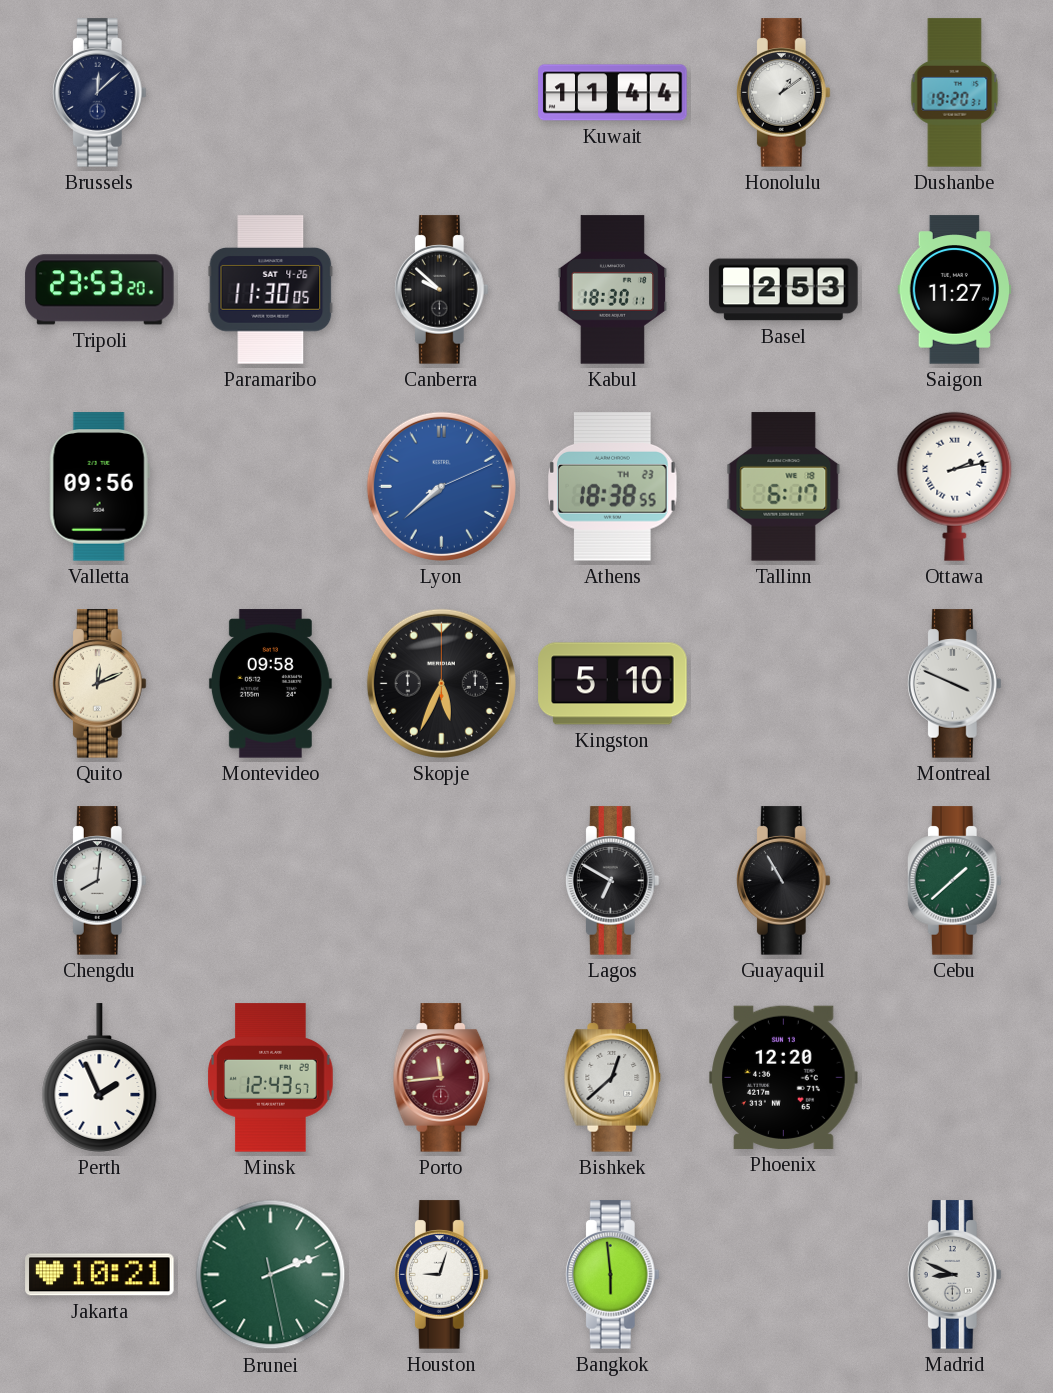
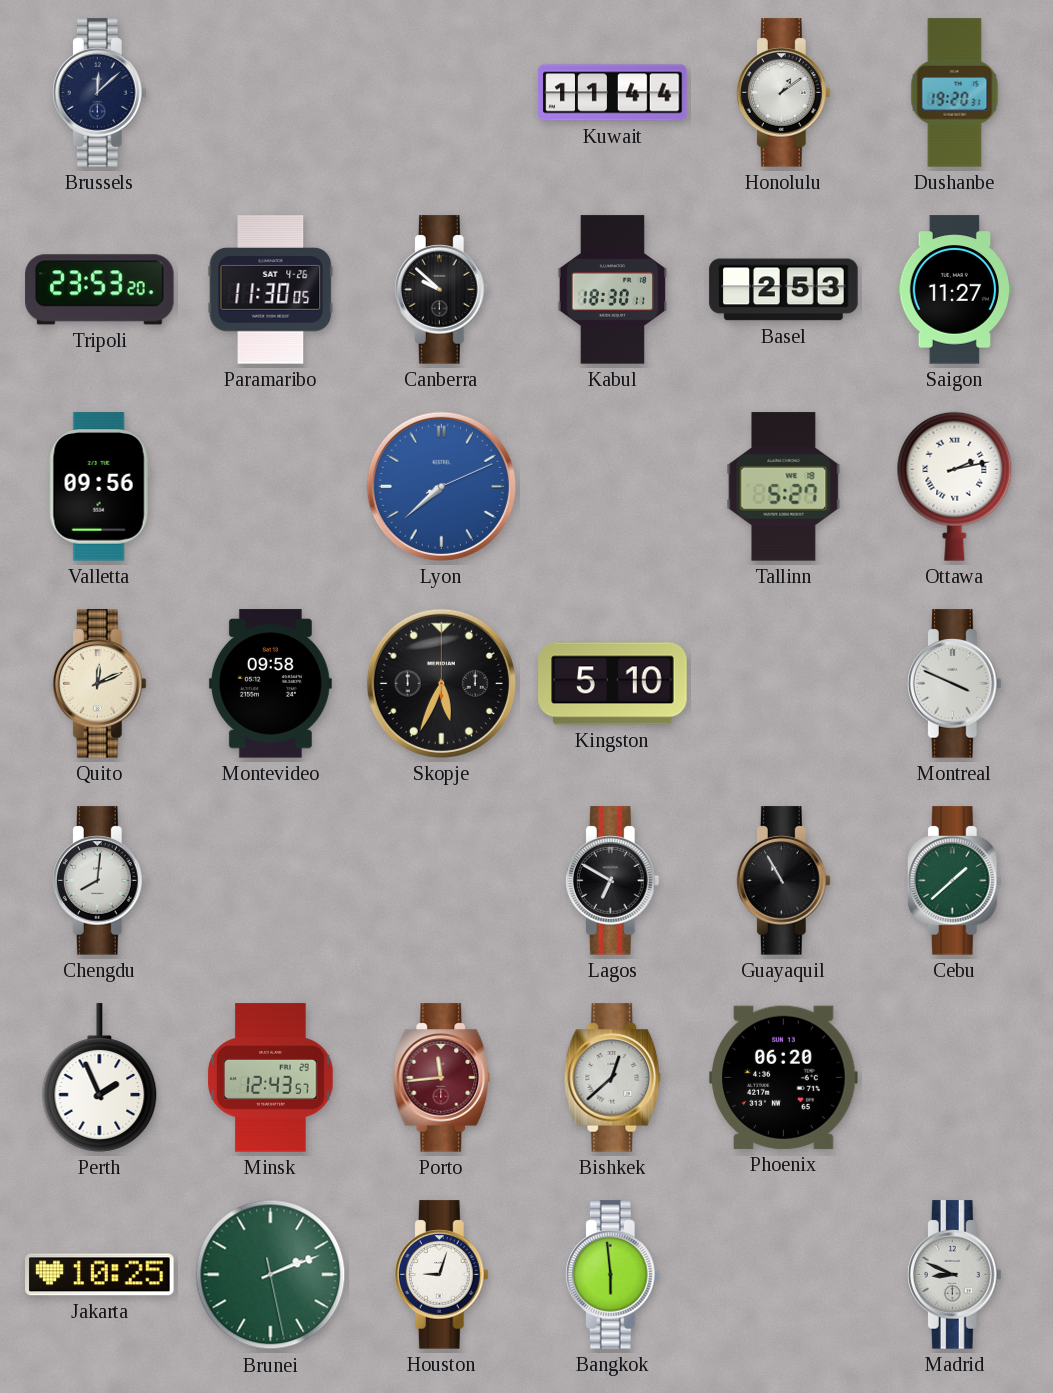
Athens: 18:38 -> none (613, 487)
Tallinn: 6:17 -> 5:27 (784, 487)
Phoenix: 12:20 -> 06:20 (784, 1077)
Jakarta: 10:21 -> 10:25 (100, 1275)
